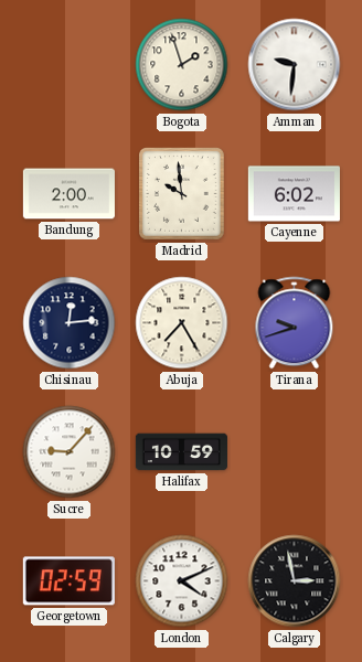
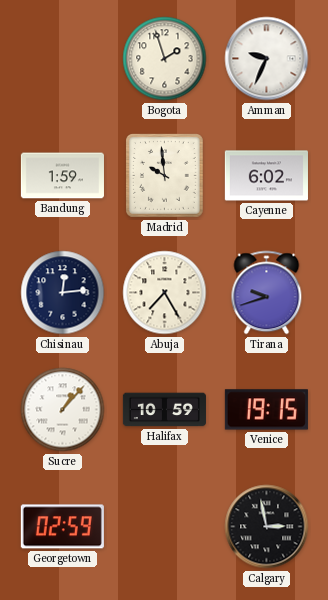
Amman: 9:31 -> 9:34 (267, 59)
Bandung: 2:00 -> 1:59 (62, 176)
Sucre: 9:07 -> 1:07 (63, 410)
Venice: none -> 19:15 (266, 410)
London: 4:11 -> none (182, 581)
